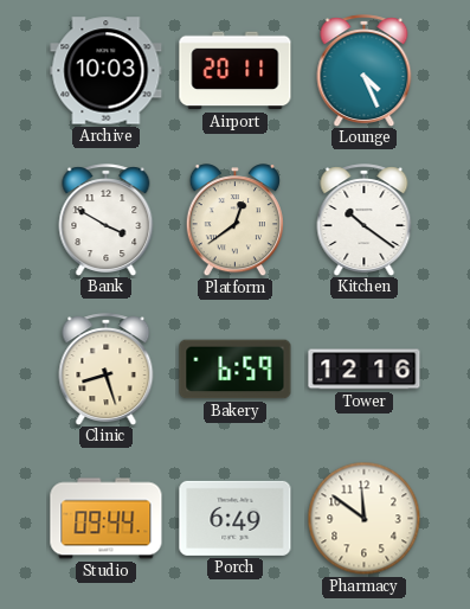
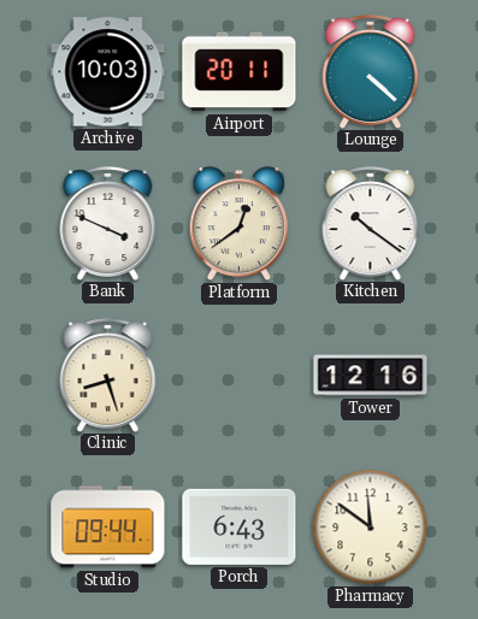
Lounge: 4:26 -> 4:22 (371, 71)
Bank: 3:50 -> 3:49 (108, 223)
Bakery: 6:59 -> none (236, 370)
Porch: 6:49 -> 6:43 (240, 526)
